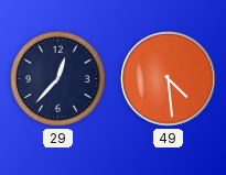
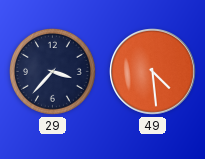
29: 12:37 -> 3:37 (52, 71)
